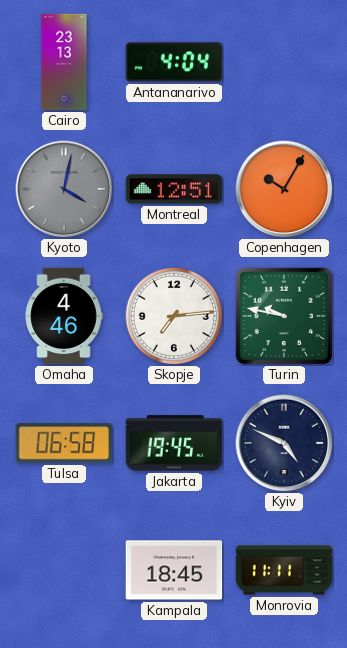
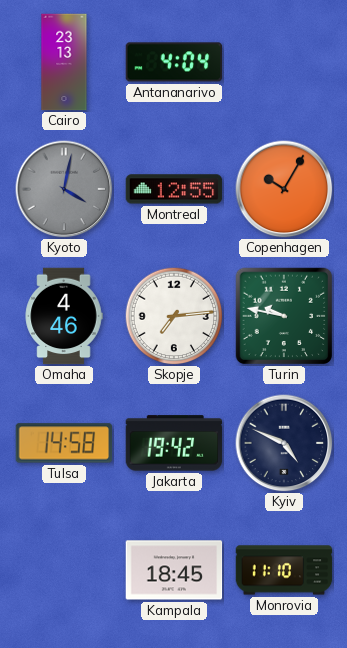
Montreal: 12:51 -> 12:55 (174, 189)
Tulsa: 06:58 -> 14:58 (64, 443)
Jakarta: 19:45 -> 19:42 (174, 443)
Monrovia: 11:11 -> 11:10 (284, 570)
